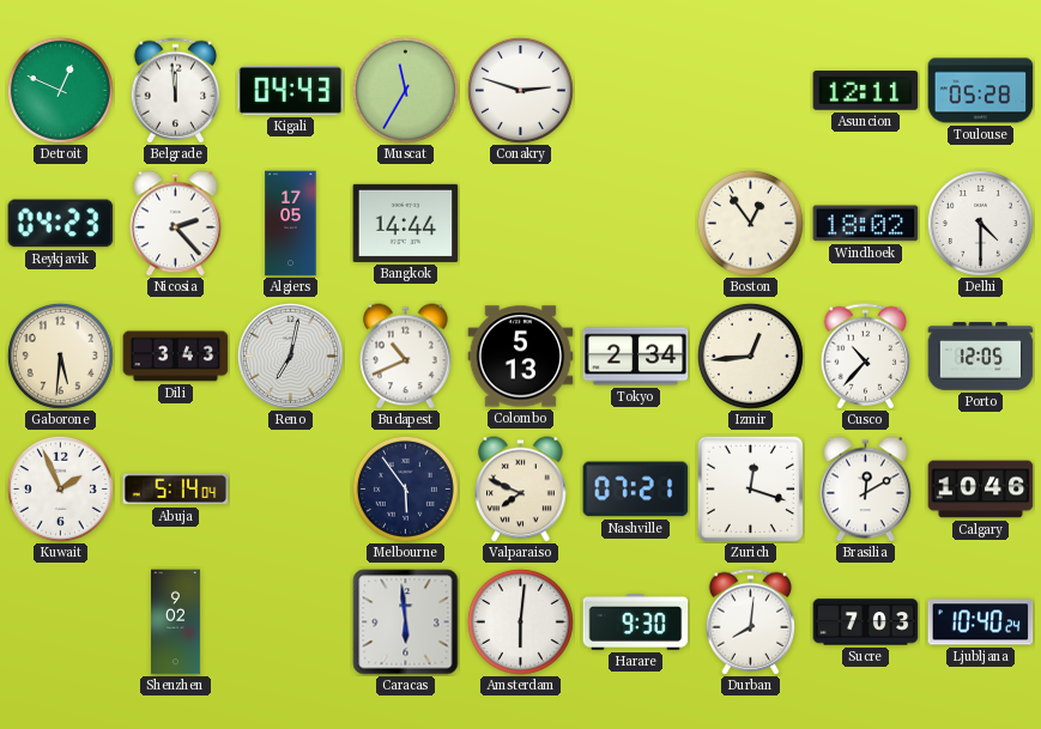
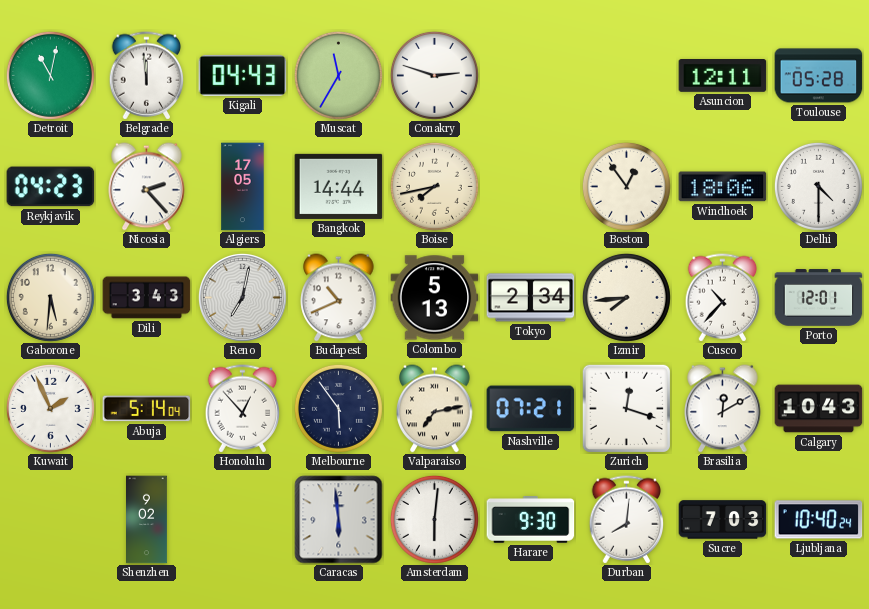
Detroit: 12:49 -> 11:02 (50, 75)
Boise: none -> 7:43 (434, 186)
Windhoek: 18:02 -> 18:06 (723, 187)
Izmir: 12:44 -> 7:44 (626, 297)
Porto: 12:05 -> 12:01 (819, 298)
Honolulu: none -> 12:53 (243, 409)
Valparaiso: 7:49 -> 7:13 (435, 409)
Calgary: 10:46 -> 10:43 (819, 409)
